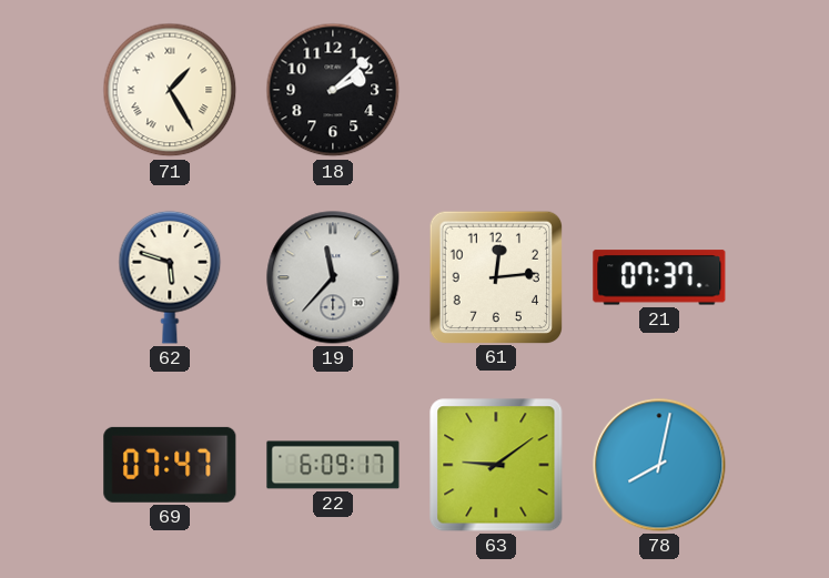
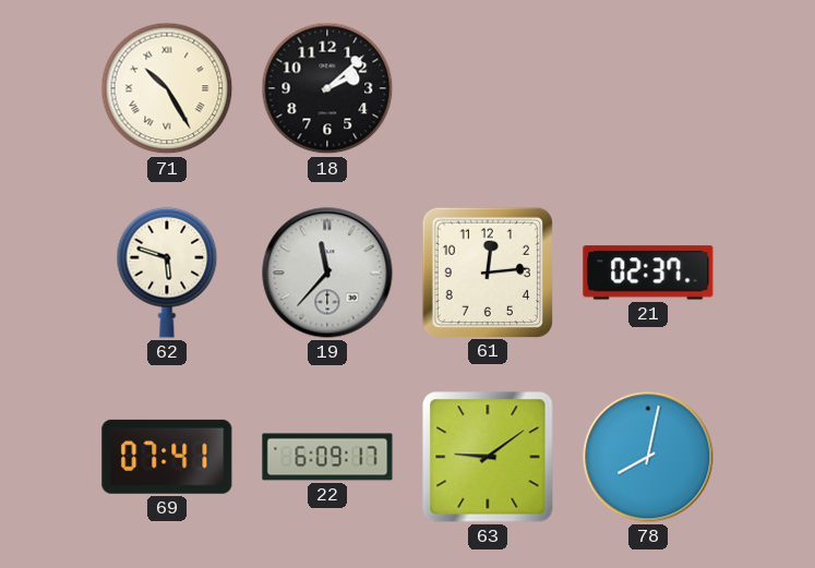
71: 1:25 -> 10:25 (167, 88)
21: 07:37 -> 02:37 (648, 273)
69: 07:47 -> 07:41 (167, 457)
